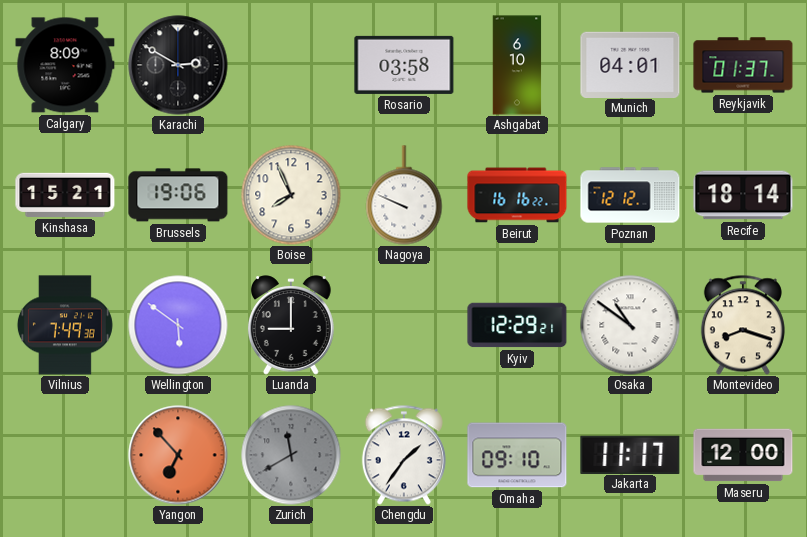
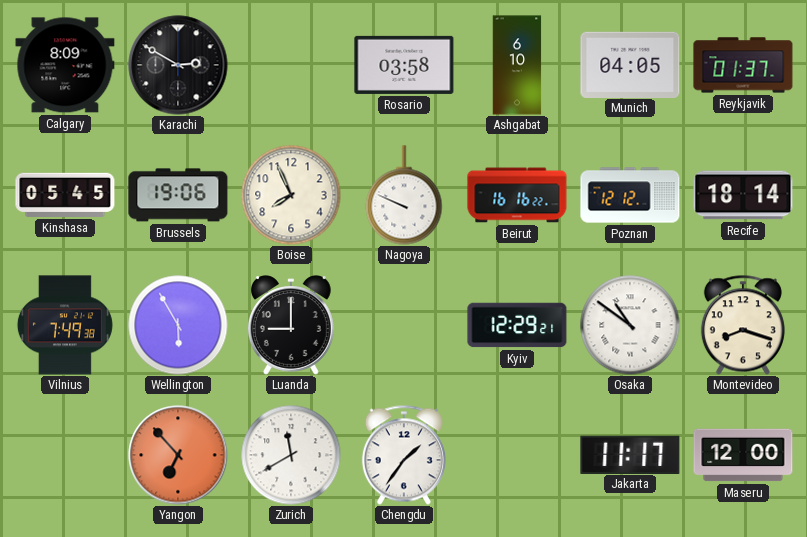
Munich: 04:01 -> 04:05 (630, 64)
Kinshasa: 15:21 -> 05:45 (65, 195)
Wellington: 5:51 -> 5:55 (178, 325)
Zurich dial: grey -> white (291, 455)
Omaha: 09:10 -> none (517, 455)
